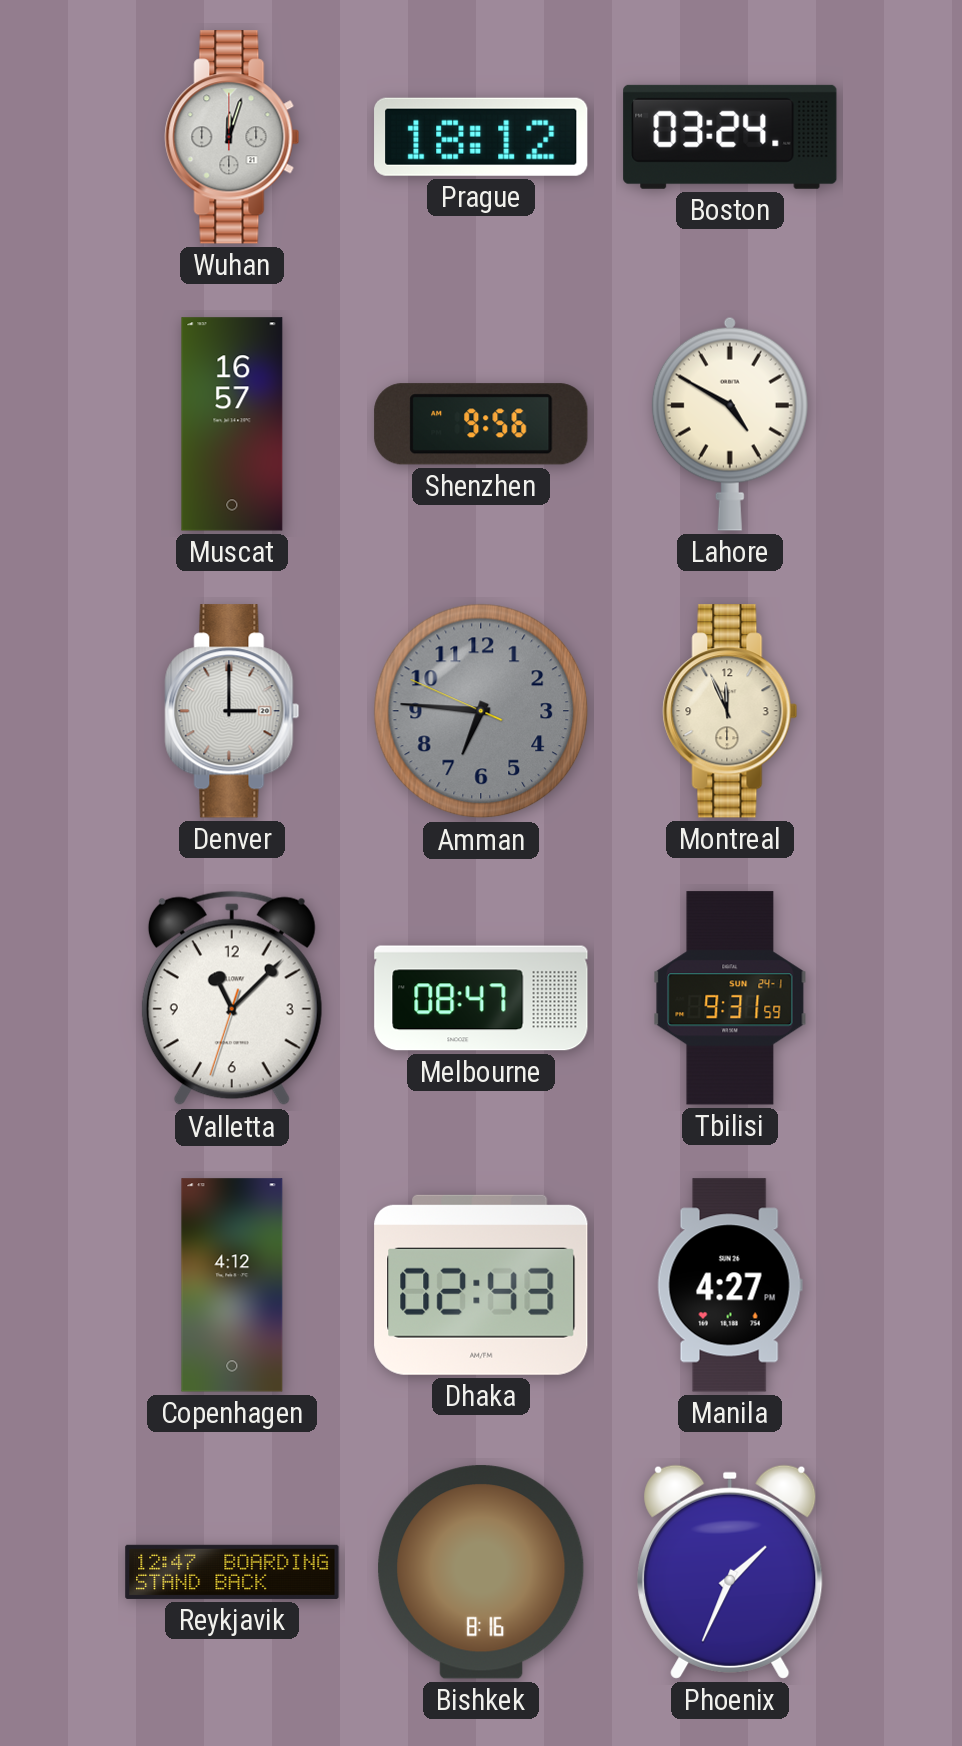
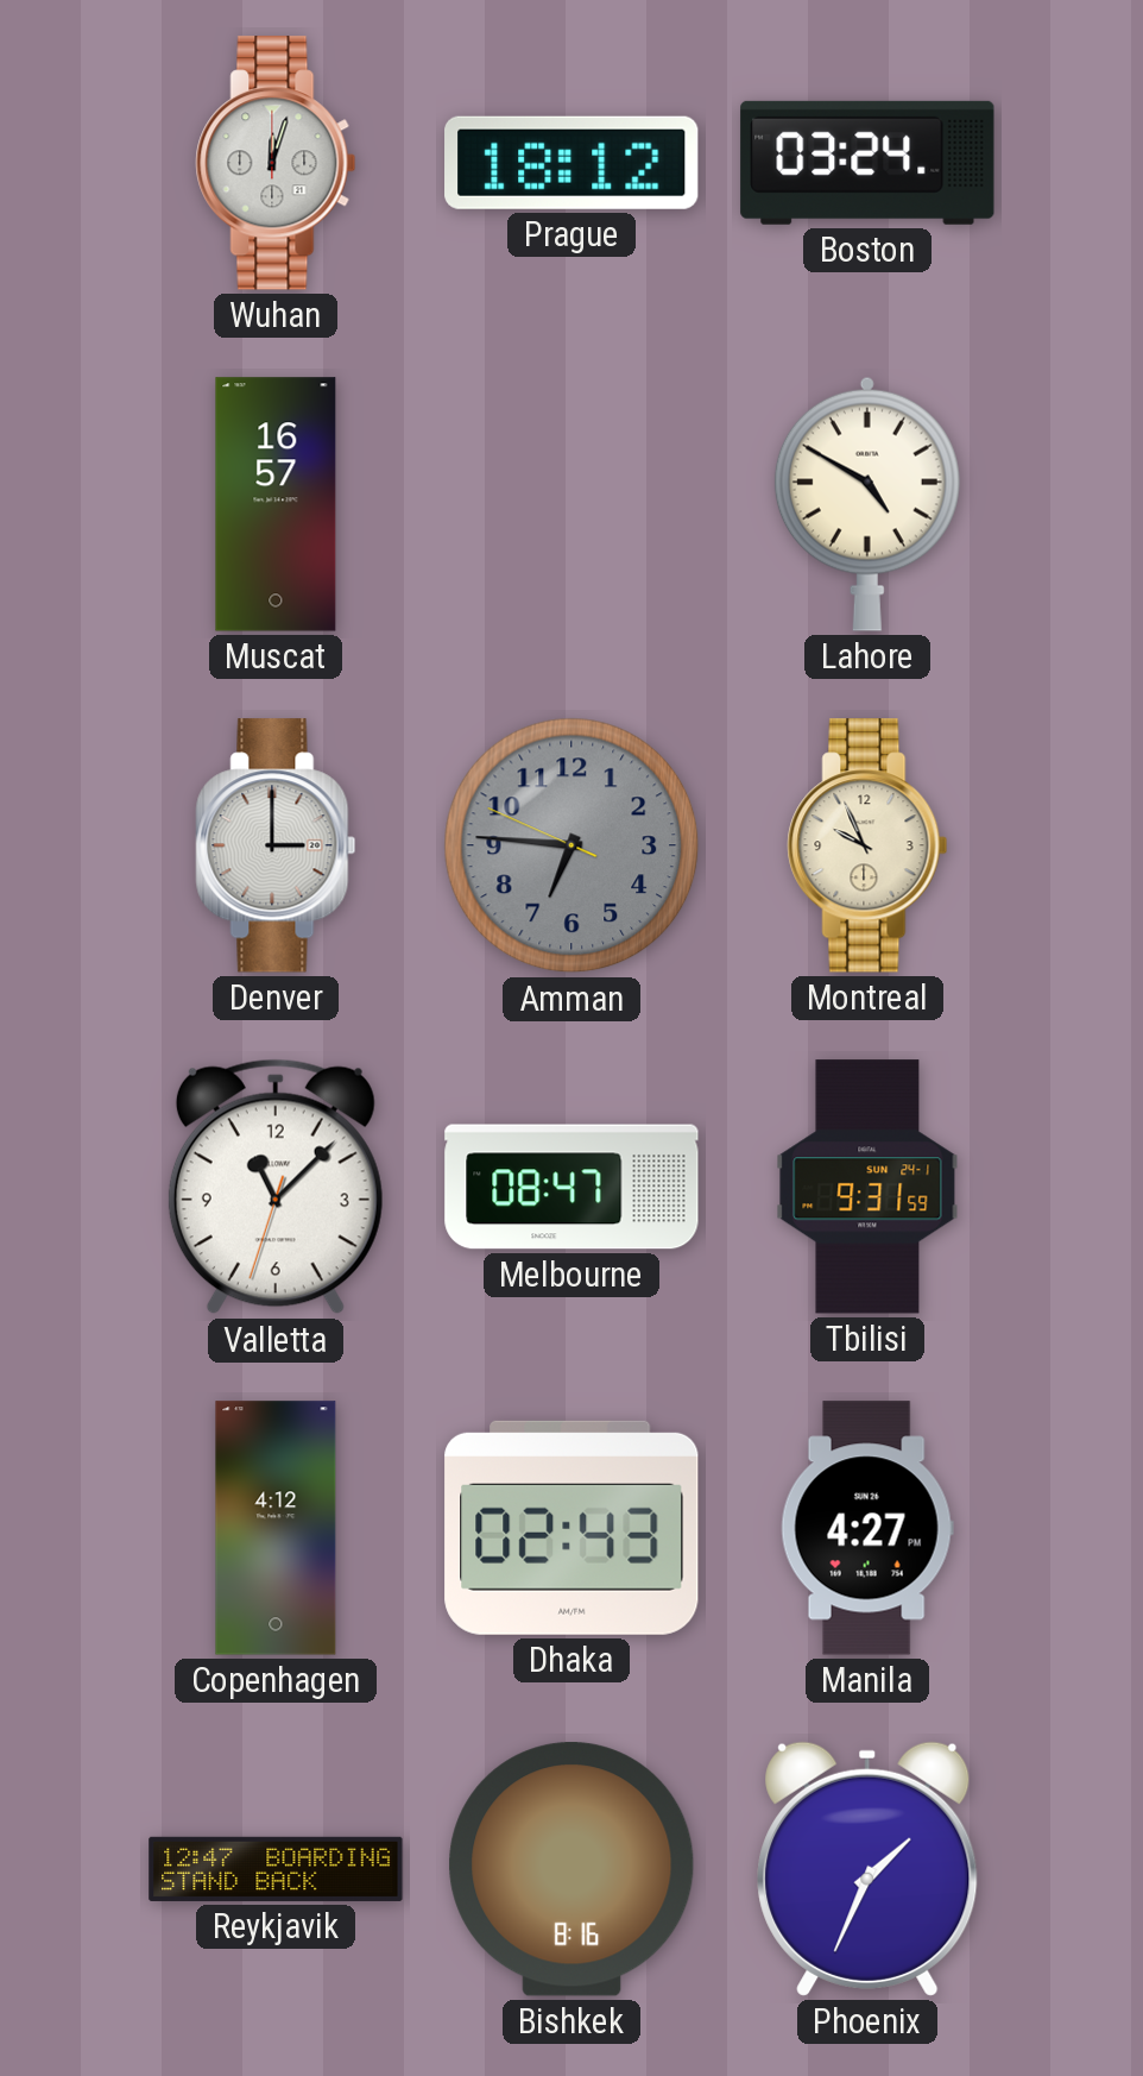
Shenzhen: 9:56 -> none (481, 424)
Montreal: 11:56 -> 9:56 (867, 845)
